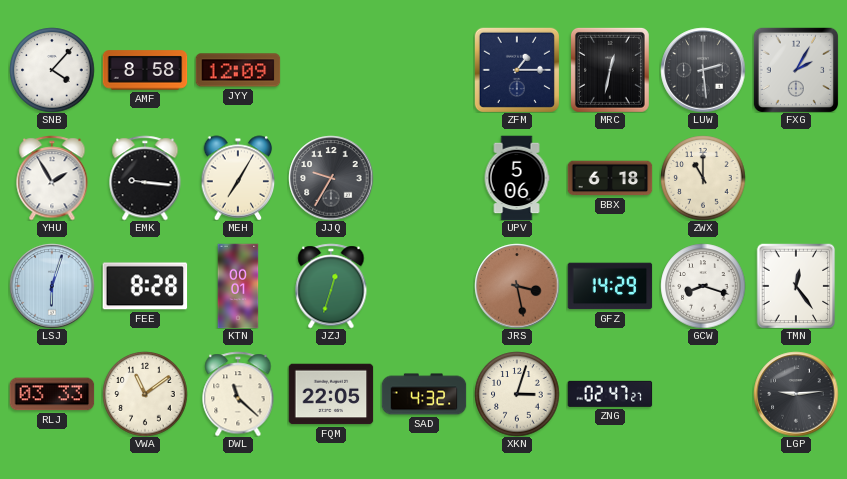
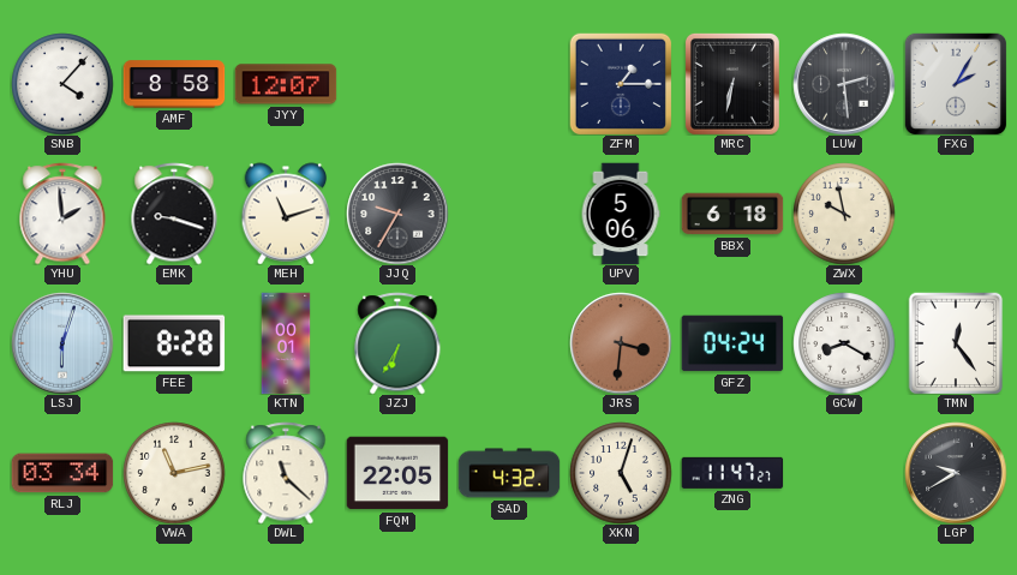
JYY: 12:09 -> 12:07 (286, 84)
MRC: 12:32 -> 6:32 (732, 84)
YHU: 1:55 -> 1:59 (62, 214)
EMK: 9:16 -> 9:18 (174, 214)
MEH: 7:05 -> 11:12 (286, 214)
ZWX: 11:00 -> 9:58 (844, 214)
JZJ: 12:33 -> 6:35 (397, 343)
JRS: 3:28 -> 3:31 (621, 343)
GFZ: 14:29 -> 04:24 (732, 343)
GCW: 8:18 -> 8:20 (844, 343)
RLJ: 03:33 -> 03:34 (62, 473)
VWA: 11:09 -> 11:13 (174, 473)
XKN: 3:03 -> 5:03 (621, 473)
ZNG: 02:47 -> 11:47 (732, 473)
LGP: 9:14 -> 9:40 (956, 473)
